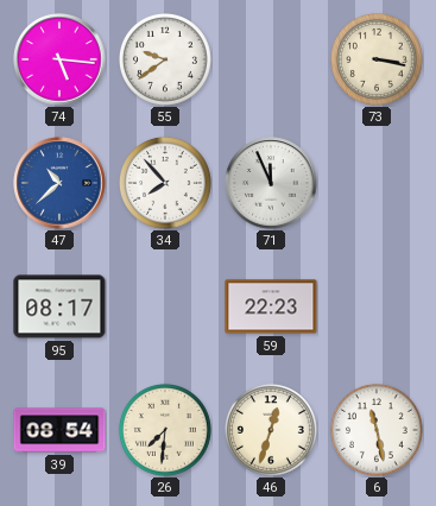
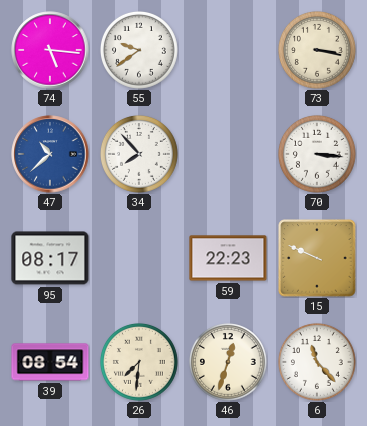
71: 11:56 -> none (271, 183)
70: none -> 3:16 (317, 154)
15: none -> 9:49 (317, 258)
6: 11:28 -> 11:23 (317, 362)
